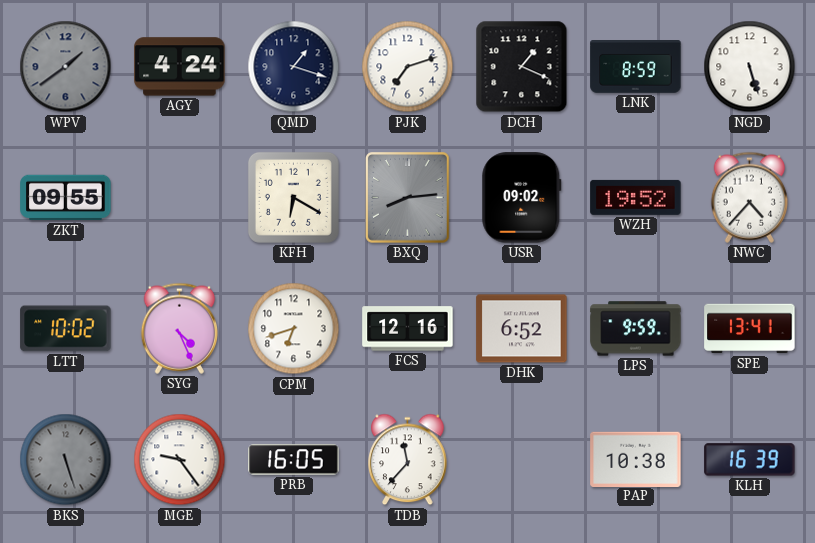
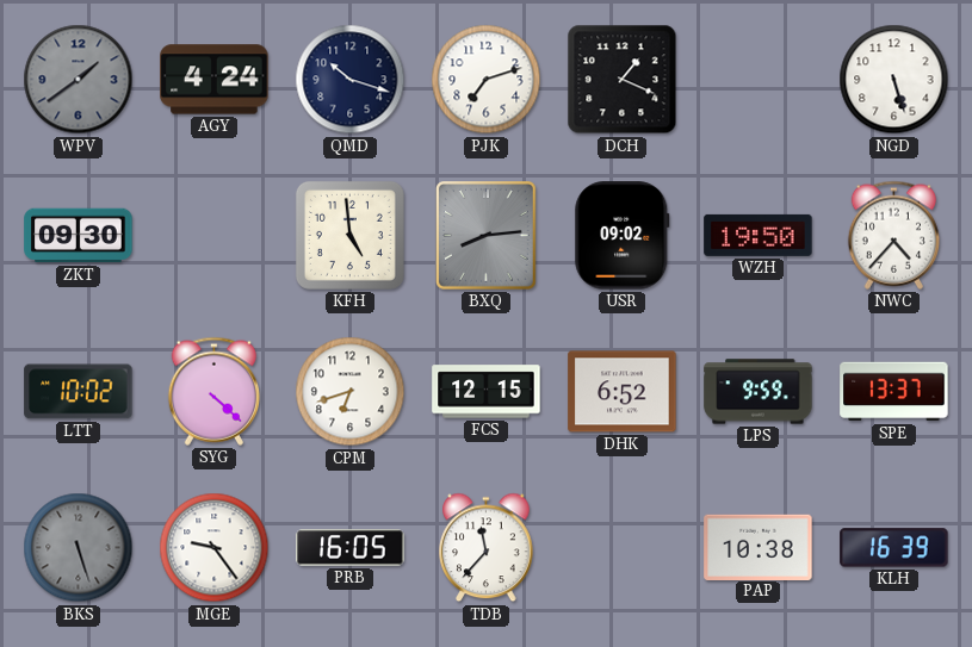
QMD: 1:18 -> 10:18 (351, 80)
LNK: 8:59 -> none (636, 67)
ZKT: 09:55 -> 09:30 (79, 236)
KFH: 6:20 -> 4:59 (349, 235)
WZH: 19:52 -> 19:50 (759, 235)
SYG: 4:26 -> 4:22 (213, 391)
FCS: 12:16 -> 12:15 (487, 392)
SPE: 13:41 -> 13:37 (894, 392)
